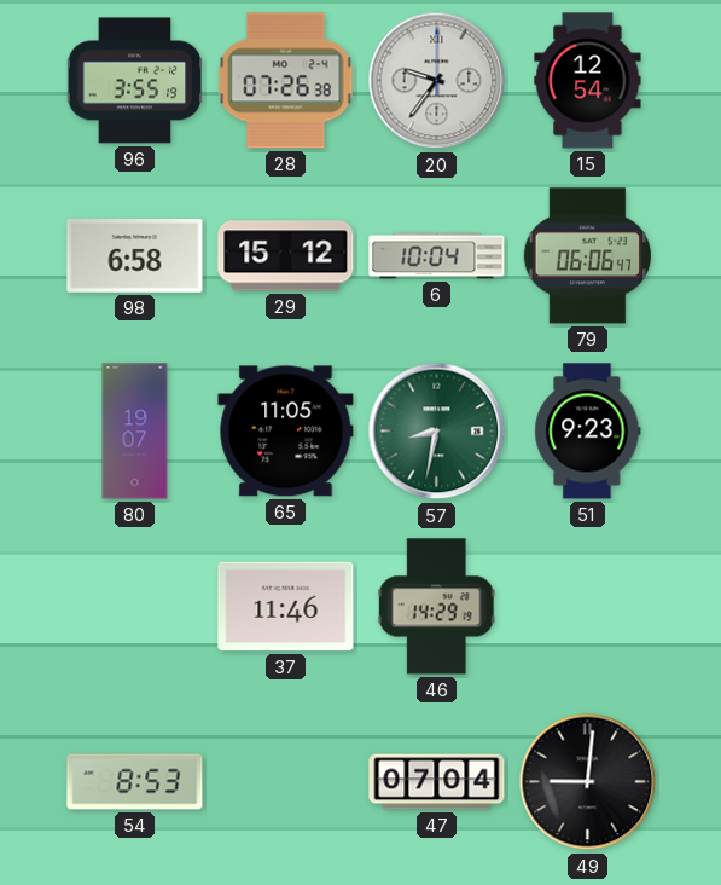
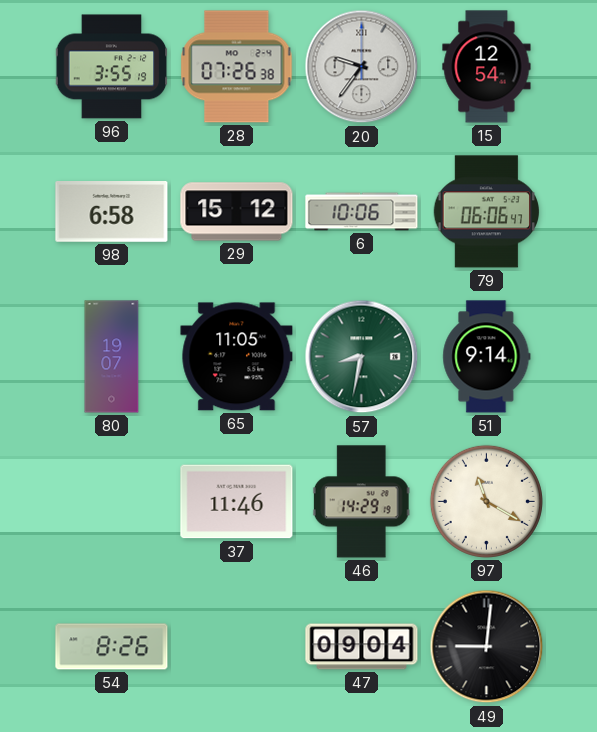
6: 10:04 -> 10:06 (362, 212)
51: 9:23 -> 9:14 (487, 357)
97: none -> 11:20 (486, 501)
54: 8:53 -> 8:26 (112, 647)
47: 07:04 -> 09:04 (362, 647)
